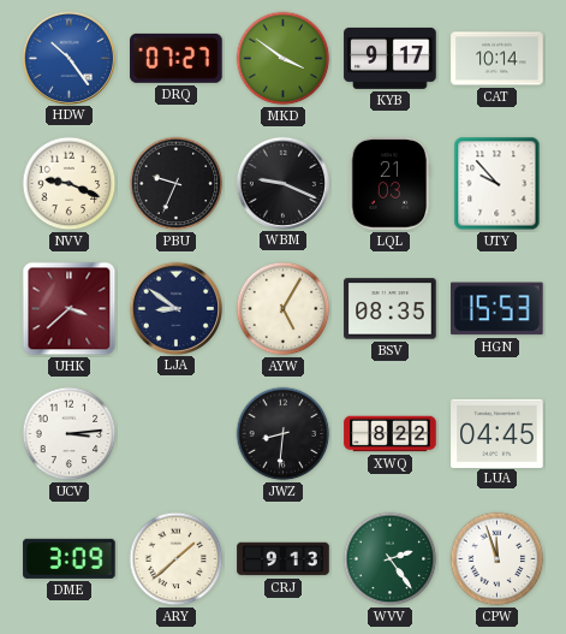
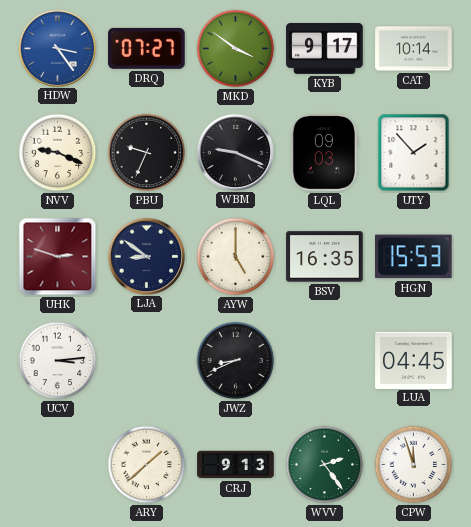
HDW: 10:24 -> 3:24 (57, 48)
LQL: 21:03 -> 09:03 (325, 153)
UTY: 9:53 -> 1:53 (414, 153)
UHK: 3:38 -> 2:48 (58, 257)
AYW: 5:05 -> 5:00 (236, 257)
BSV: 08:35 -> 16:35 (325, 257)
JWZ: 8:31 -> 8:41 (236, 361)
XWQ: 8:22 -> none (391, 434)
DME: 3:09 -> none (70, 558)
